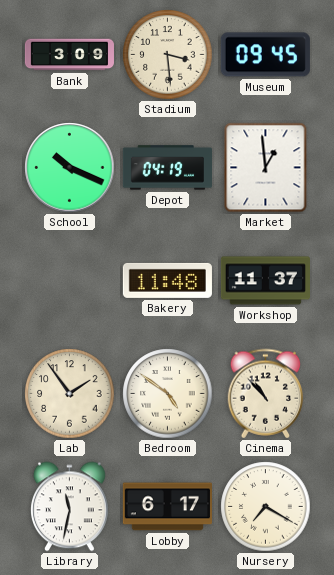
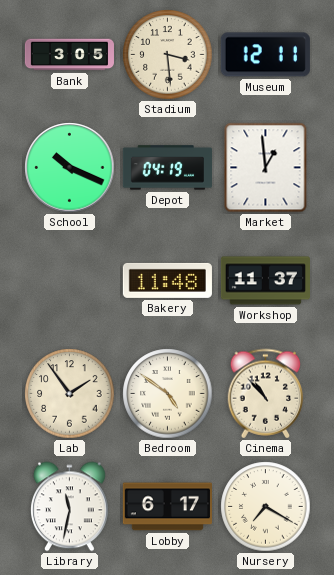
Bank: 3:09 -> 3:05 (69, 55)
Museum: 09:45 -> 12:11 (265, 55)
